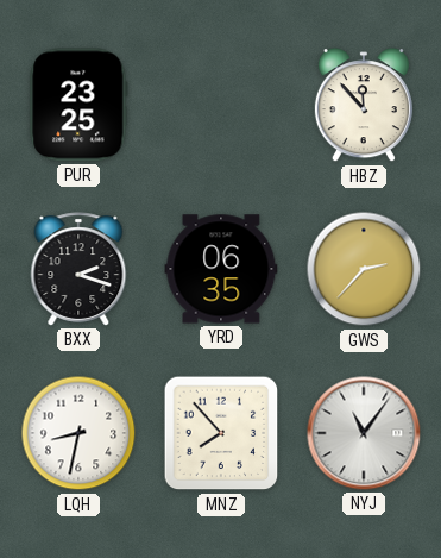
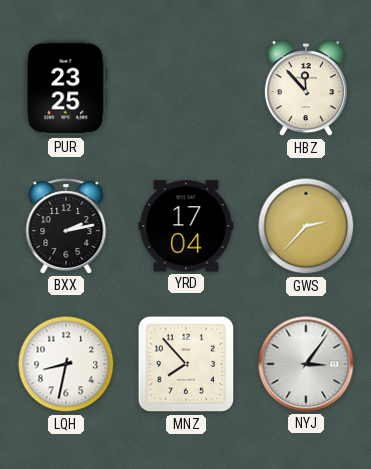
BXX: 2:18 -> 2:13 (66, 226)
YRD: 06:35 -> 17:04 (186, 226)
NYJ: 11:06 -> 3:06 (306, 364)
